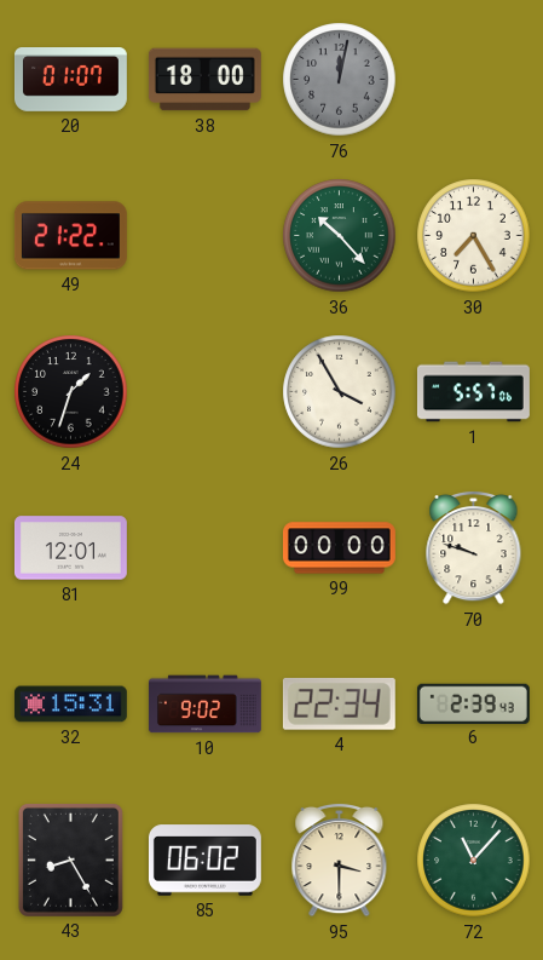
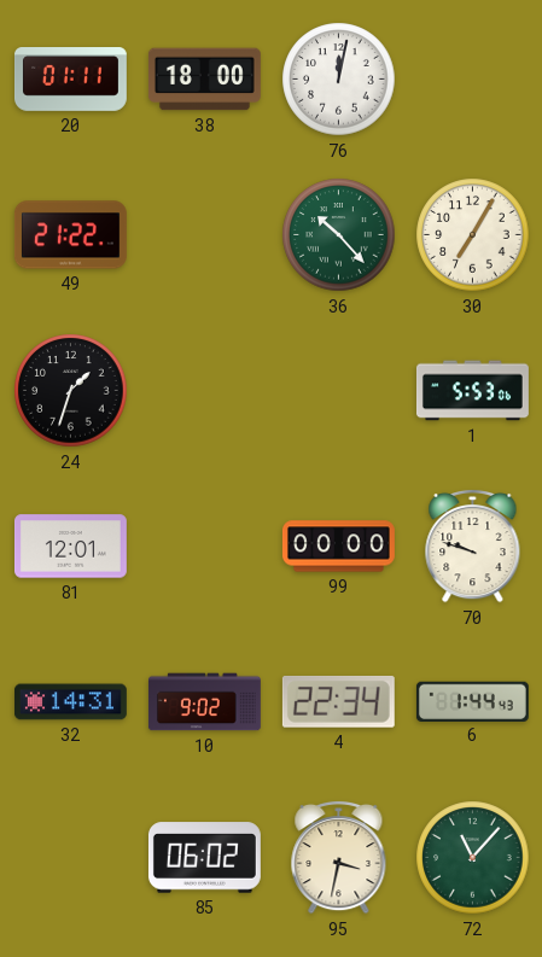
20: 01:07 -> 01:11 (70, 80)
76 dial: grey -> white (339, 80)
30: 7:25 -> 7:05 (473, 235)
26: 3:55 -> none (340, 392)
1: 5:57 -> 5:53 (472, 391)
32: 15:31 -> 14:31 (70, 702)
6: 2:39 -> 1:44 (472, 701)
43: 8:25 -> none (70, 860)
95: 3:30 -> 3:32 (339, 857)
